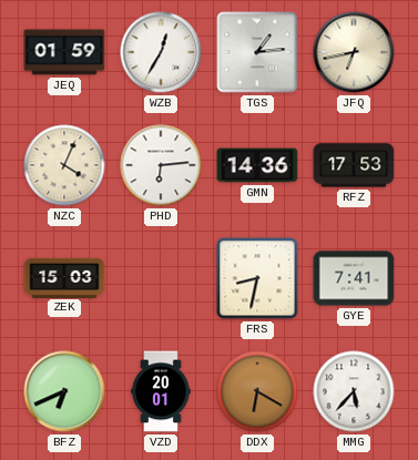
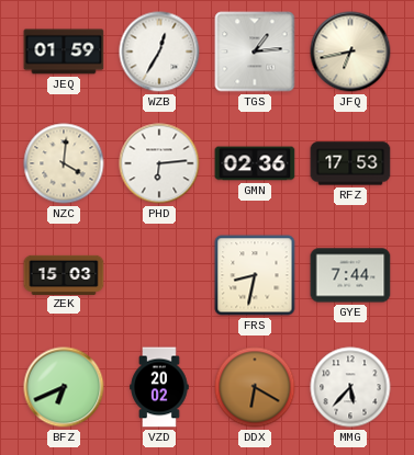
NZC: 4:04 -> 4:01 (64, 163)
GMN: 14:36 -> 02:36 (255, 163)
GYE: 7:41 -> 7:44 (350, 275)
VZD: 20:01 -> 20:02 (159, 387)
